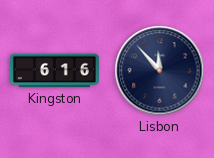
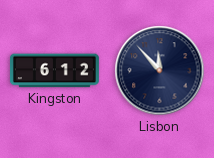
Kingston: 6:16 -> 6:12 (54, 71)
